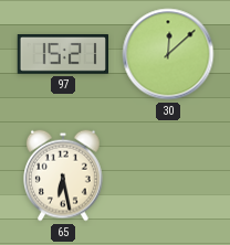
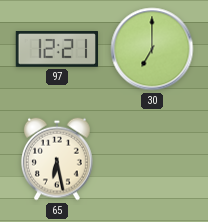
97: 15:21 -> 12:21 (56, 50)
30: 12:08 -> 7:00 (152, 49)
